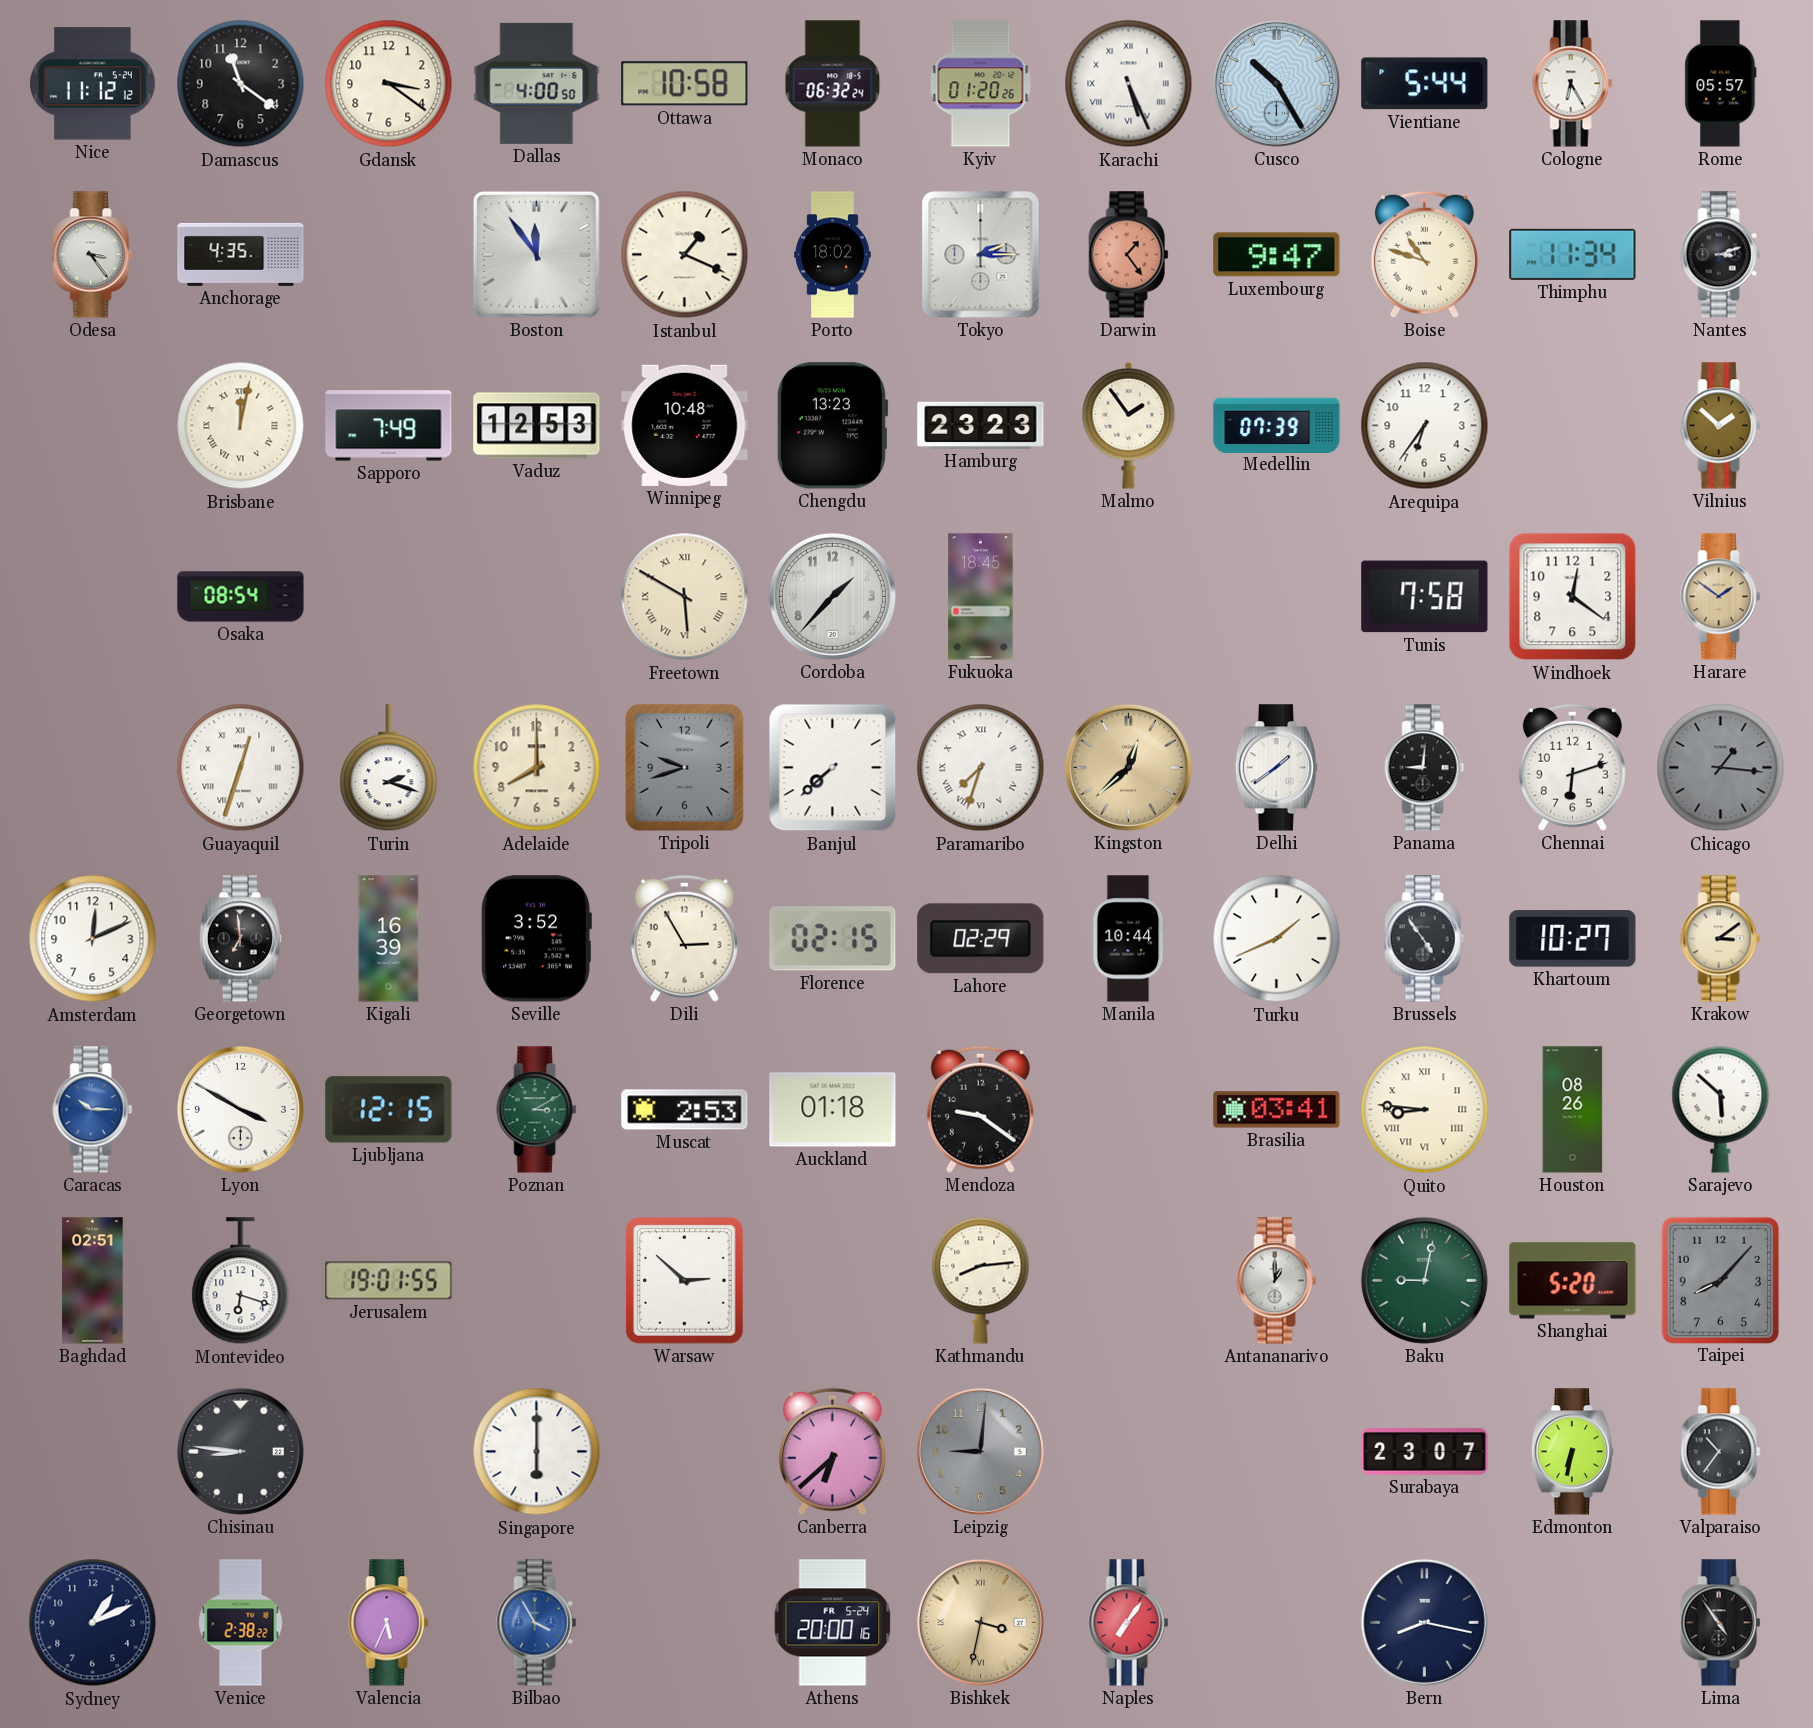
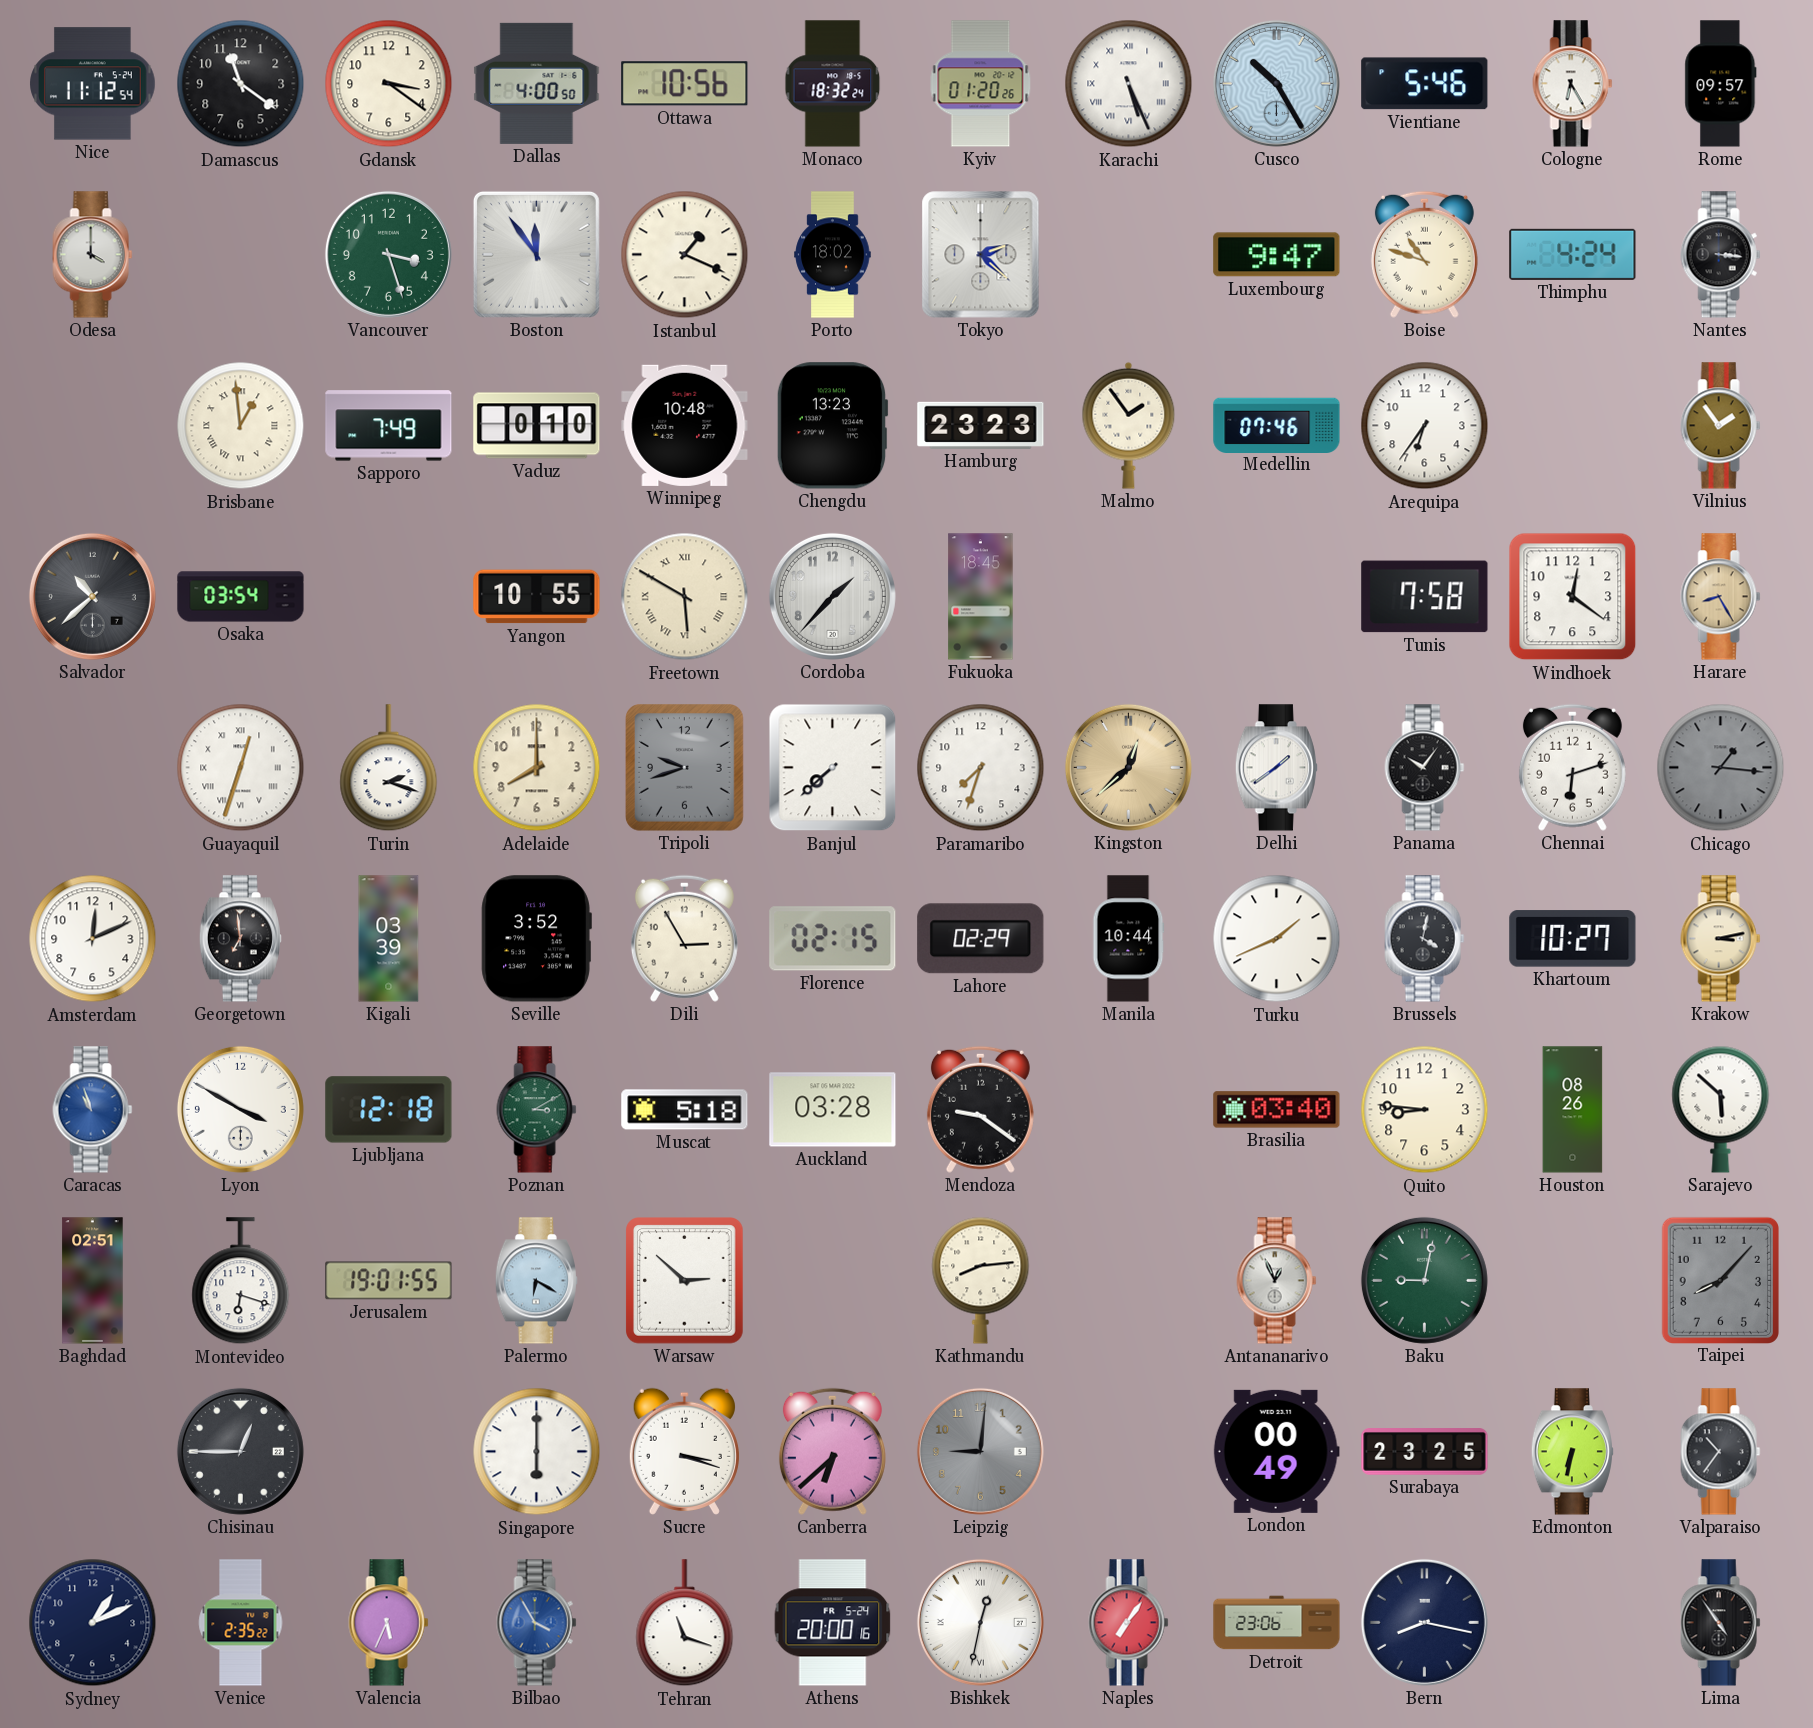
Nice: 11:12:12 -> 11:12:54 (93, 84)
Ottawa: 10:58 -> 10:56 (685, 84)
Monaco: 06:32 -> 18:32 (833, 84)
Vientiane: 5:44 -> 5:46 (1425, 84)
Rome: 05:57 -> 09:57 (1721, 84)
Odesa: 3:24 -> 4:00 (93, 255)
Anchorage: 4:35 -> none (241, 254)
Vancouver: none -> 3:27 (388, 254)
Tokyo: 2:15 -> 2:22 (981, 255)
Darwin: 1:24 -> none (1129, 255)
Thimphu: 11:34 -> 4:24 (1573, 254)
Nantes: 3:12 -> 3:16 (1721, 255)
Brisbane: 12:02 -> 12:59 (241, 426)
Vaduz: 12:53 -> 0:10 (537, 426)
Medellin: 07:39 -> 07:46 (1277, 425)
Vilnius: 1:52 -> 1:54 (1721, 426)
Salvador: none -> 10:38 (92, 596)
Osaka: 08:54 -> 03:54 (241, 597)
Yangon: none -> 10:55 (537, 597)
Harare: 1:51 -> 8:25 (1721, 597)
Paramaribo numerals: Roman -> Arabic (981, 768)
Panama: 9:01 -> 10:06 (1425, 768)
Kigali: 16:39 -> 03:39 (389, 939)
Brussels: 4:54 -> 4:02 (1425, 939)
Krakow: 3:09 -> 3:13 (1721, 939)
Caracas: 10:15 -> 10:57 (93, 1110)
Ljubljana: 12:15 -> 12:18 (389, 1110)
Muscat: 2:53 -> 5:18 (685, 1110)
Auckland: 01:18 -> 03:28 (833, 1110)
Brasilia: 03:41 -> 03:40 (1277, 1110)
Quito numerals: Roman -> Arabic (1425, 1110)
Palermo: none -> 6:20 (536, 1281)
Antananarivo: 1:00 -> 12:56 (1277, 1281)
Shanghai: 5:20 -> none (1573, 1281)
Chisinau: 8:46 -> 12:45 (240, 1451)
Sucre: none -> 3:18 (684, 1451)
London: none -> 00:49 (1276, 1451)
Surabaya: 23:07 -> 23:25 (1425, 1452)
Venice: 2:38 -> 2:35 (241, 1623)
Tehran: none -> 11:18 (685, 1623)
Bishkek: 3:32 -> 12:32 (980, 1622)
Bishkek dial: champagne -> white (980, 1622)
Detroit: none -> 23:06 (1277, 1623)
